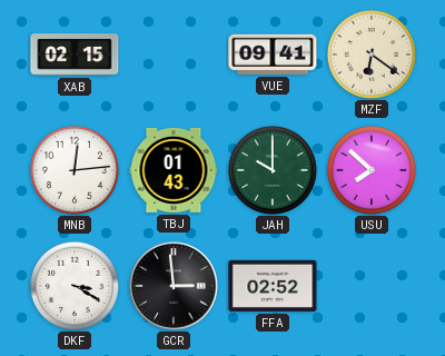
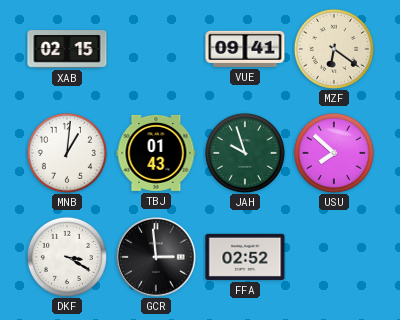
MNB: 12:14 -> 1:01 (67, 153)
JAH: 10:00 -> 9:57 (245, 153)
